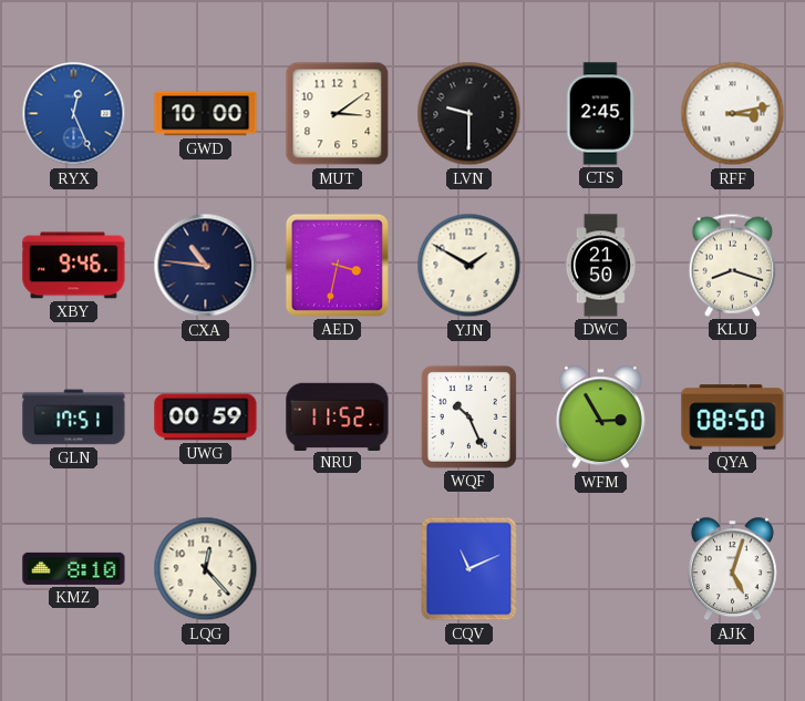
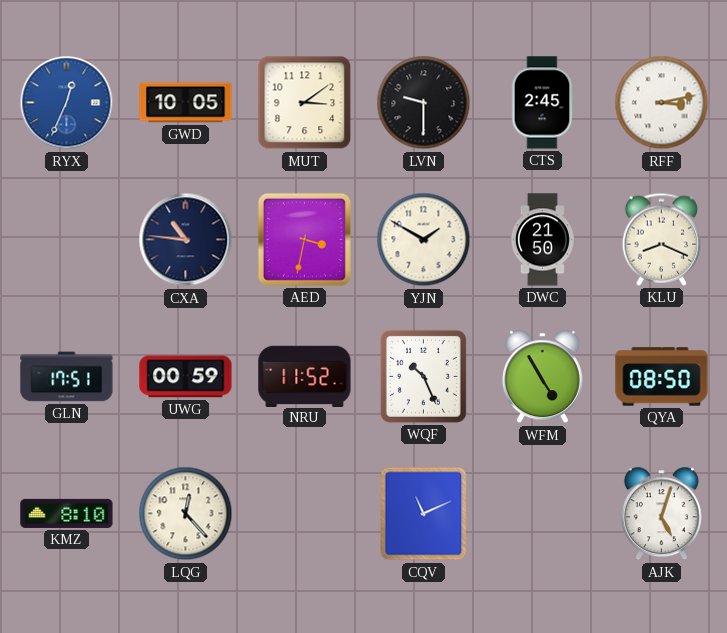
RYX: 12:26 -> 12:34 (67, 103)
GWD: 10:00 -> 10:05 (186, 103)
XBY: 9:46 -> none (74, 266)
KLU: 8:18 -> 8:19 (662, 239)
WFM: 2:55 -> 4:55 (542, 377)
